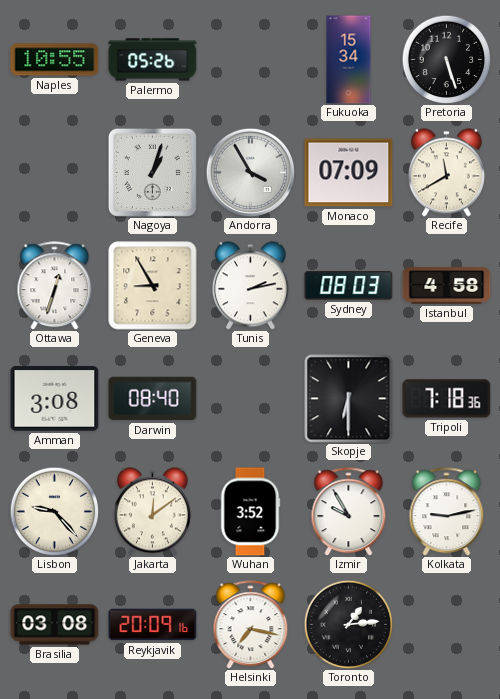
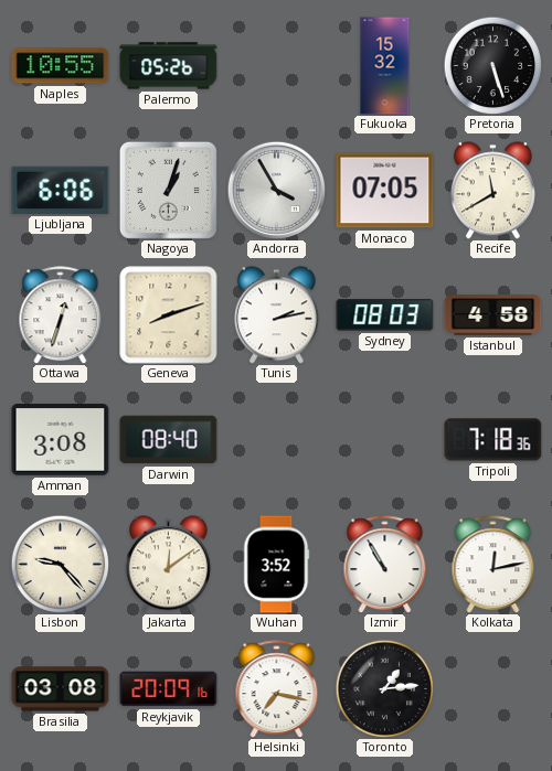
Fukuoka: 15:34 -> 15:32 (385, 66)
Ljubljana: none -> 6:06 (61, 190)
Monaco: 07:09 -> 07:05 (385, 191)
Geneva: 8:55 -> 8:12 (169, 315)
Skopje: 6:30 -> none (349, 399)
Izmir: 9:55 -> 10:55 (385, 565)
Kolkata: 9:13 -> 12:13 (493, 565)
